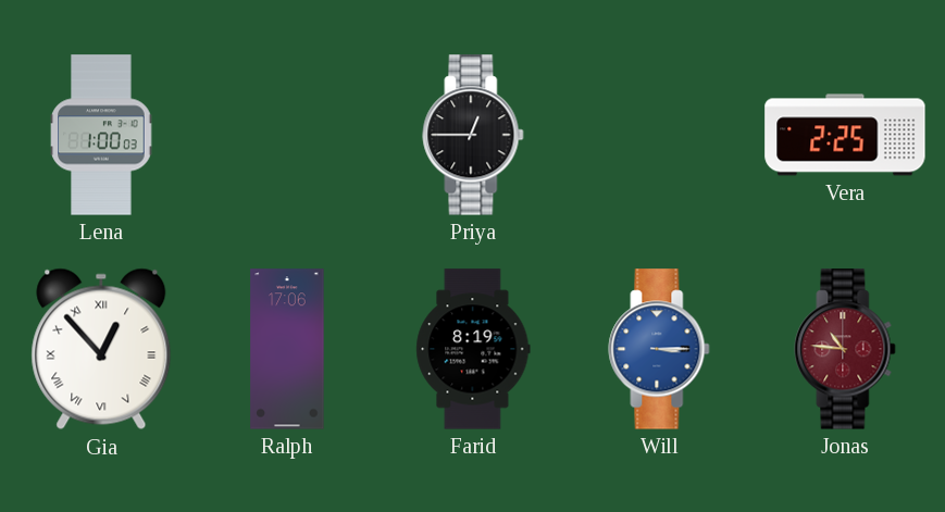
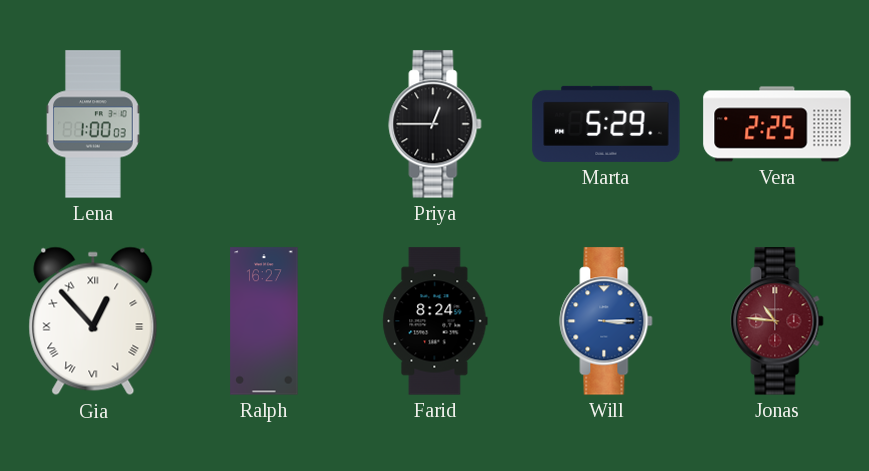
Marta: none -> 5:29 (606, 124)
Ralph: 17:06 -> 16:27 (264, 321)
Farid: 8:19 -> 8:24 (435, 321)
